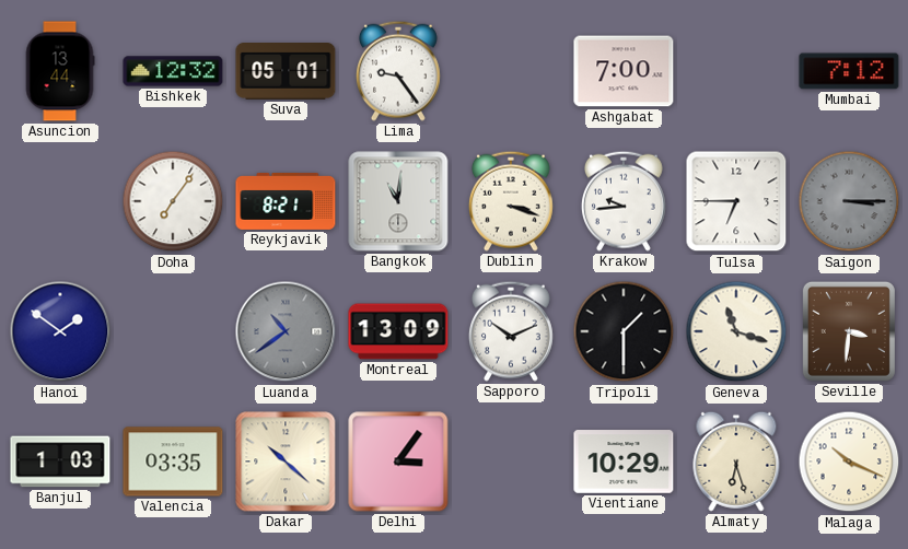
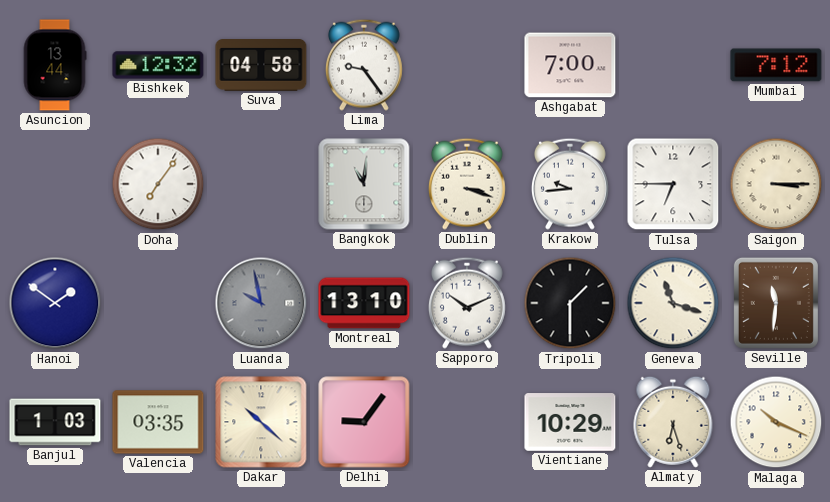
Suva: 05:01 -> 04:58 (261, 66)
Reykjavik: 8:21 -> none (286, 201)
Saigon dial: grey -> cream (776, 184)
Luanda: 10:39 -> 9:58 (261, 303)
Montreal: 13:09 -> 13:10 (364, 303)
Seville: 3:31 -> 11:31 (776, 303)
Delhi: 3:06 -> 9:06 (364, 422)
